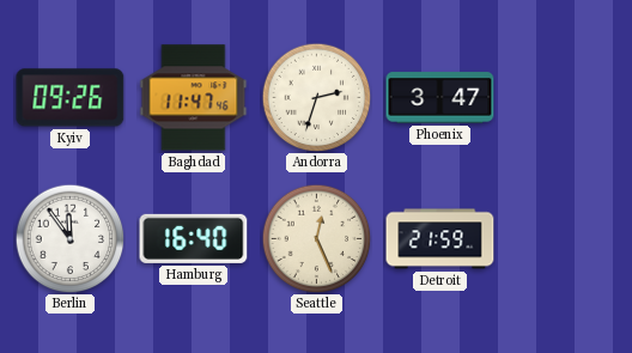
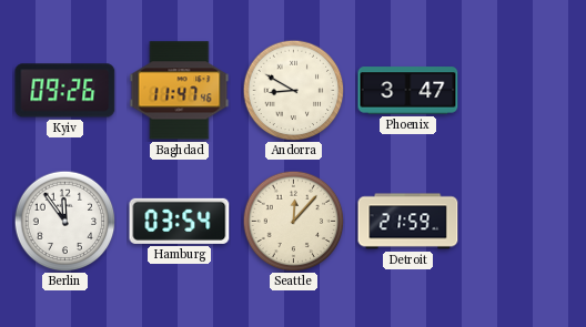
Andorra: 2:33 -> 8:50 (293, 90)
Hamburg: 16:40 -> 03:54 (180, 221)
Seattle: 12:26 -> 12:07 (293, 221)
